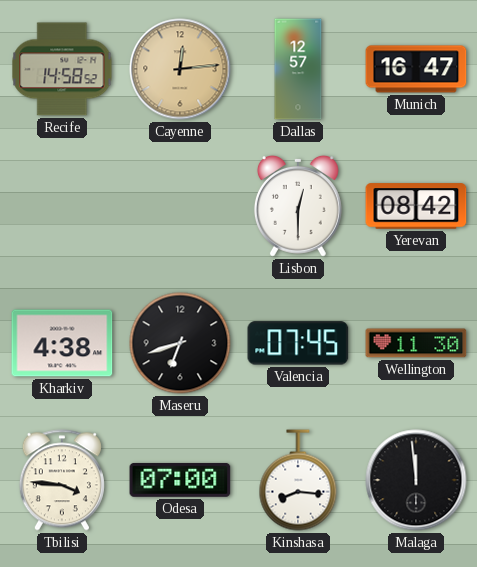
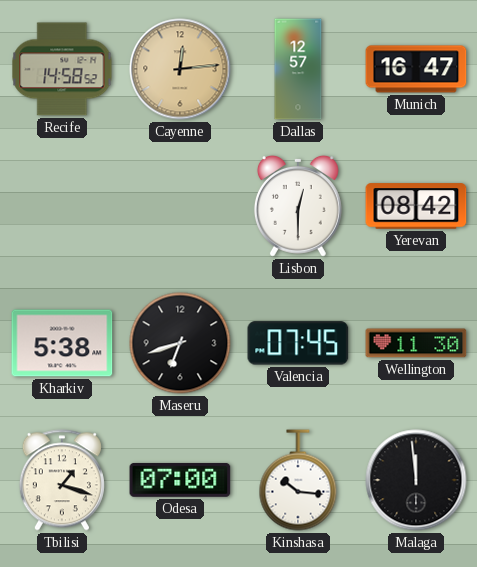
Kharkiv: 4:38 -> 5:38 (62, 343)
Tbilisi: 3:46 -> 1:18 (62, 480)
Kinshasa: 8:16 -> 10:16 (298, 480)
